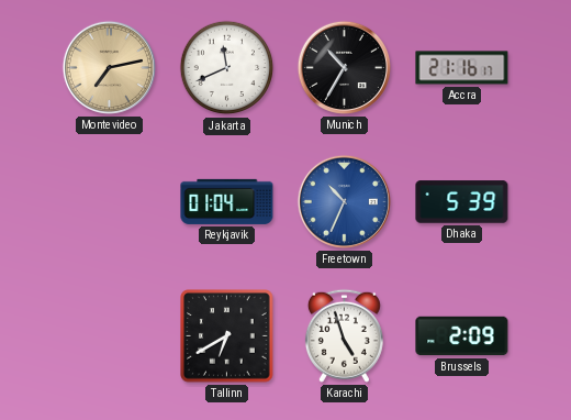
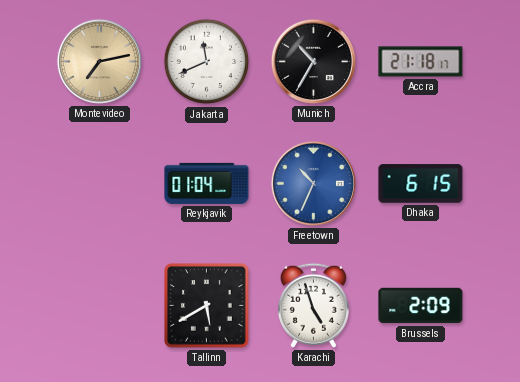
Accra: 21:16 -> 21:18 (421, 62)
Dhaka: 5:39 -> 6:15 (421, 184)
Tallinn: 6:40 -> 5:40 (207, 306)
